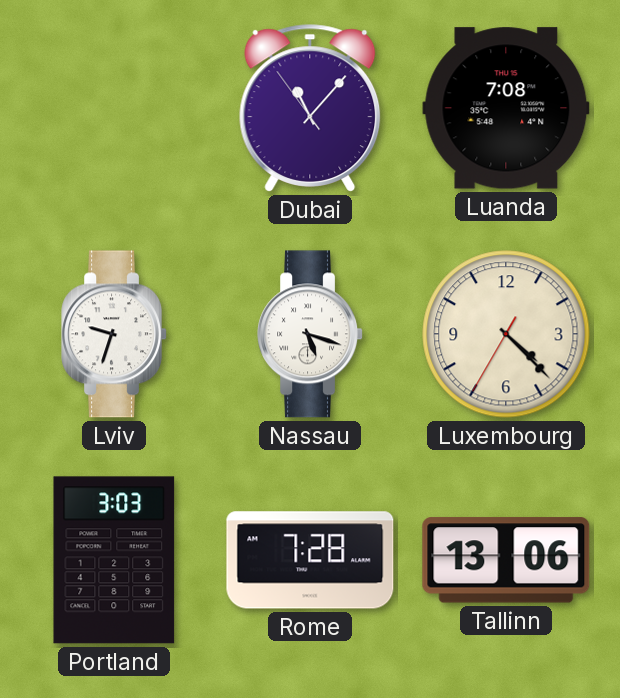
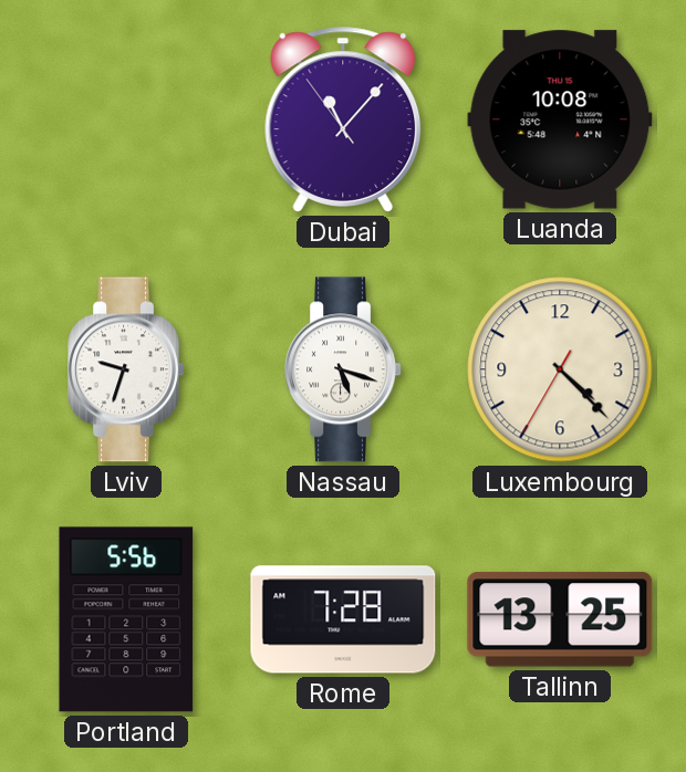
Luanda: 7:08 -> 10:08 (560, 119)
Portland: 3:03 -> 5:56 (126, 619)
Tallinn: 13:06 -> 13:25 (560, 619)
